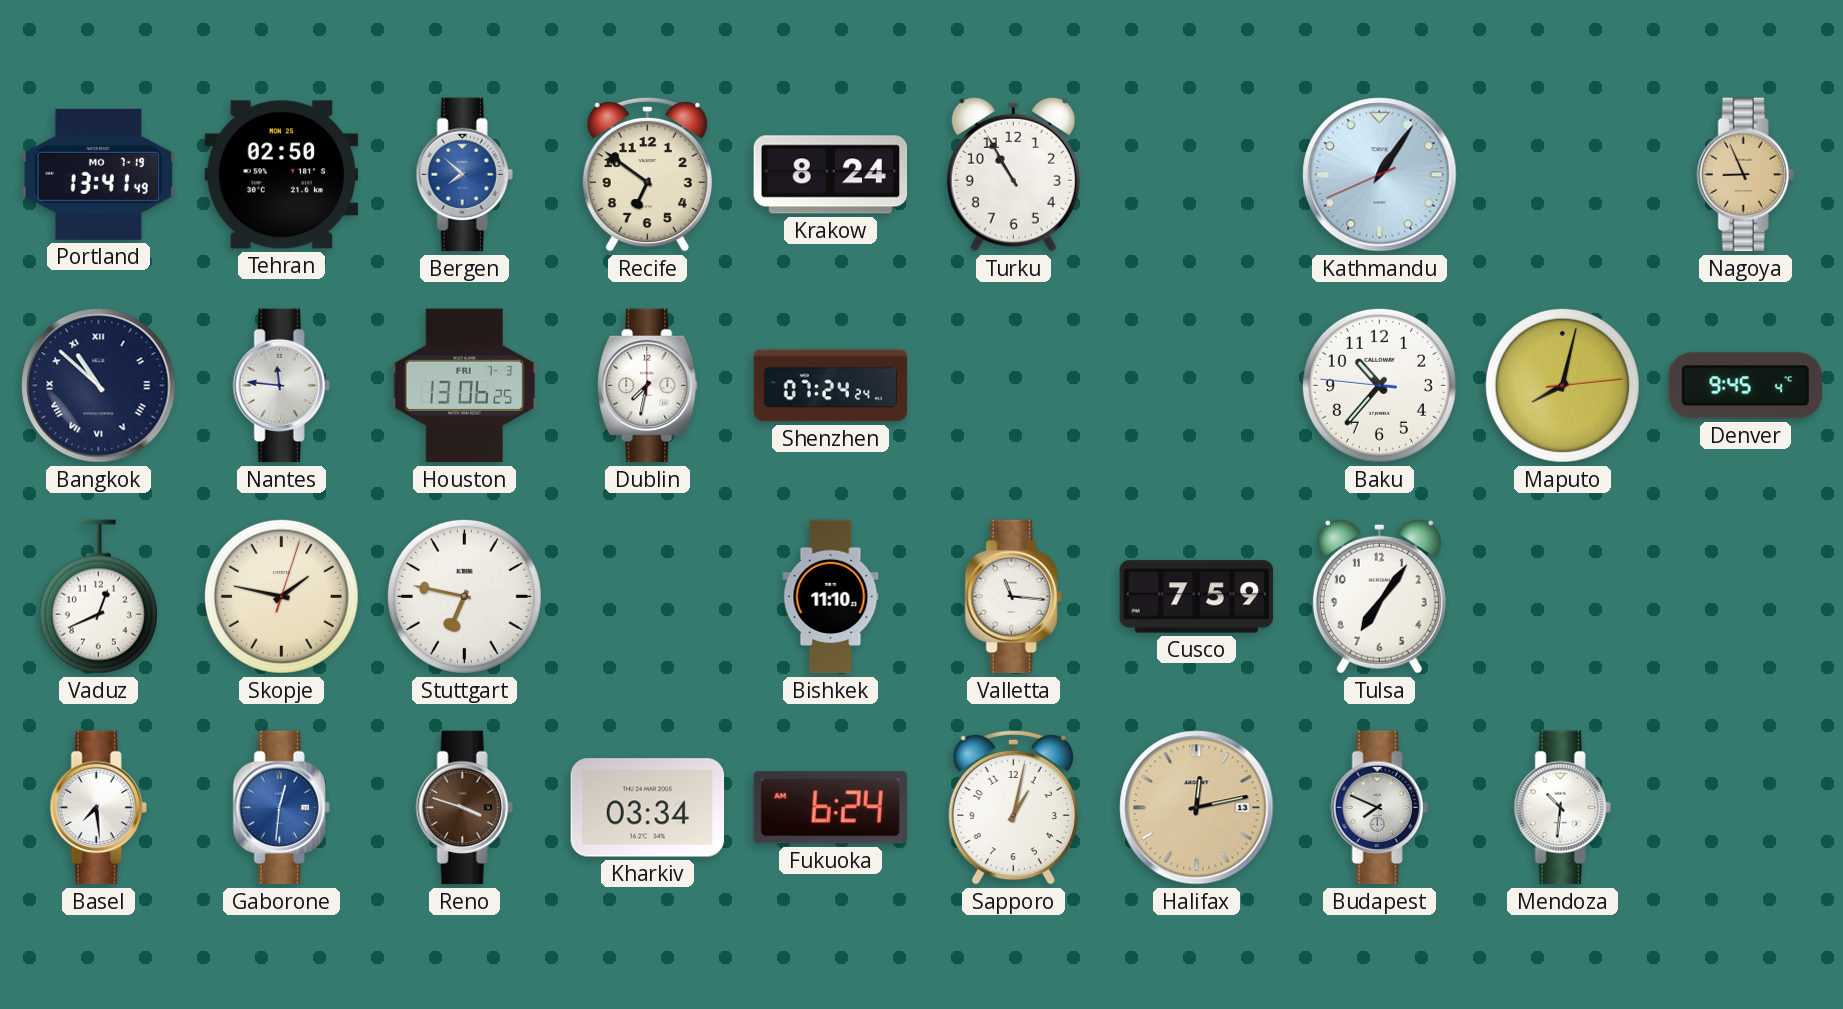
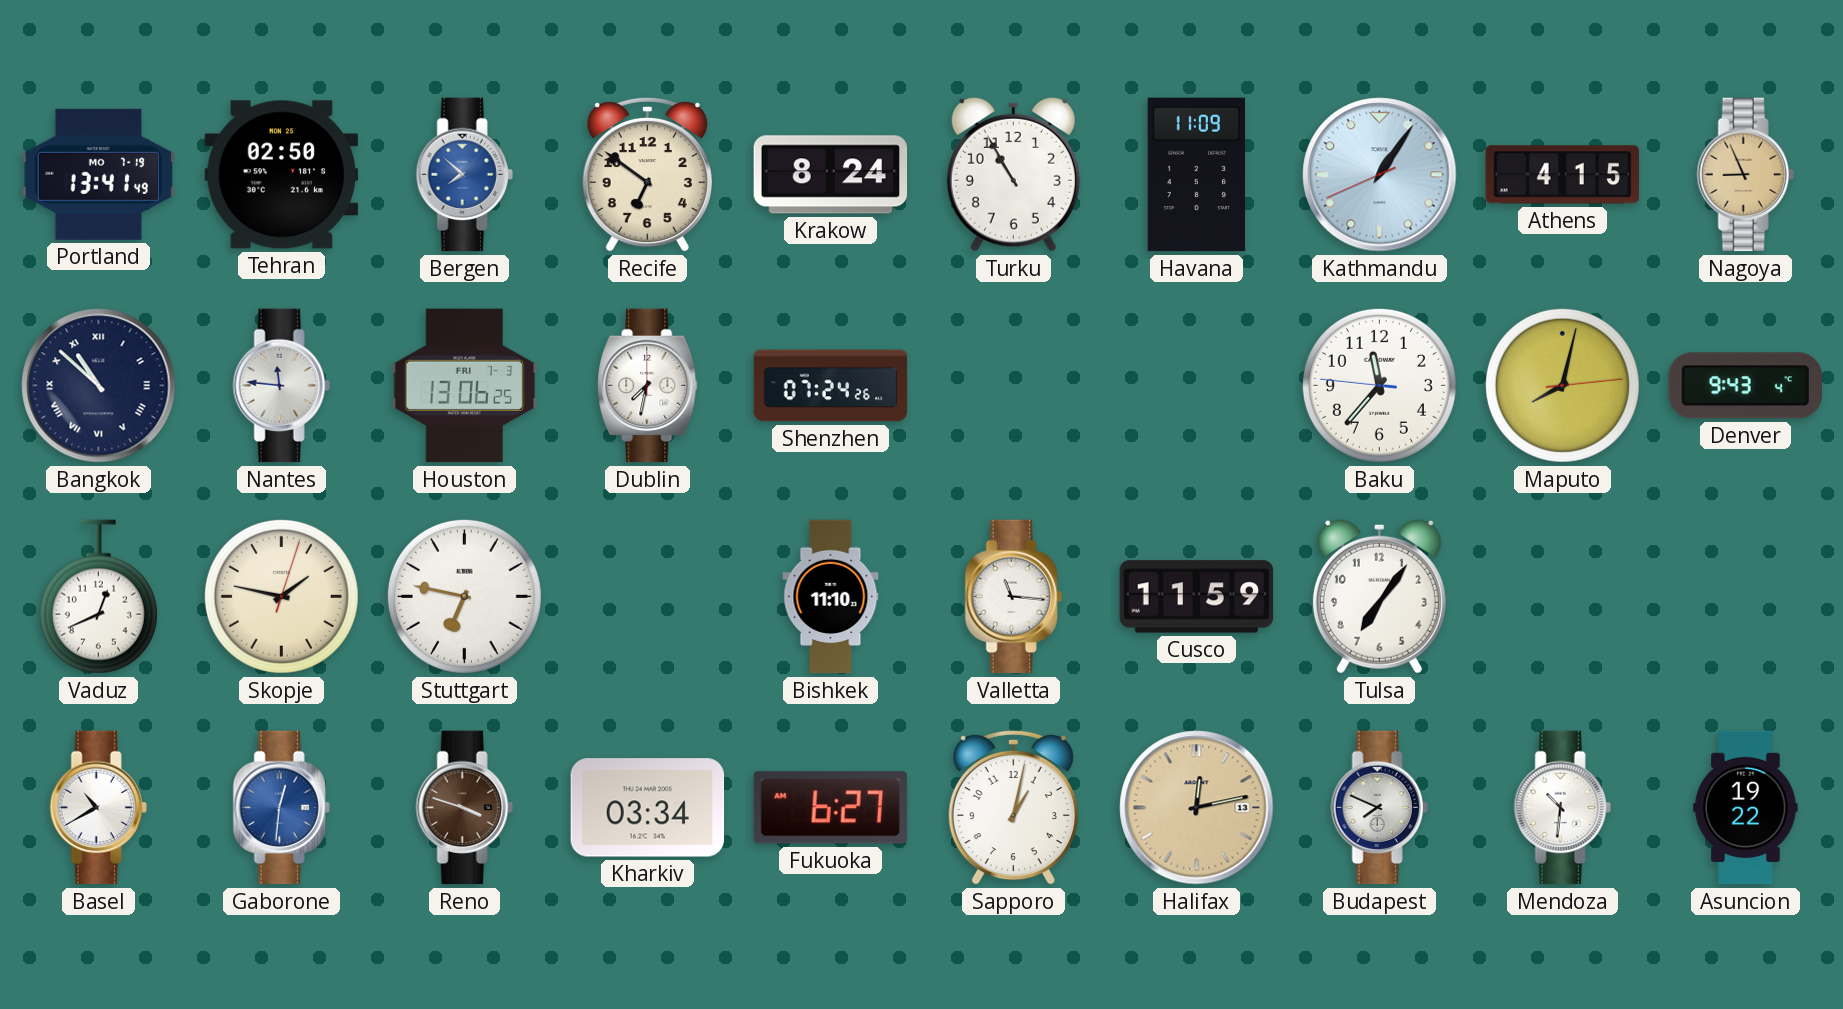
Havana: none -> 11:09 (1196, 175)
Athens: none -> 4:15 (1563, 175)
Shenzhen: 07:24:24 -> 07:24:26 (831, 386)
Baku: 10:36 -> 11:36 (1379, 385)
Denver: 9:45 -> 9:43 (1745, 386)
Cusco: 7:59 -> 11:59 (1197, 597)
Basel: 7:29 -> 10:40 (98, 808)
Fukuoka: 6:24 -> 6:27 (830, 808)
Asuncion: none -> 19:22 (1746, 808)
